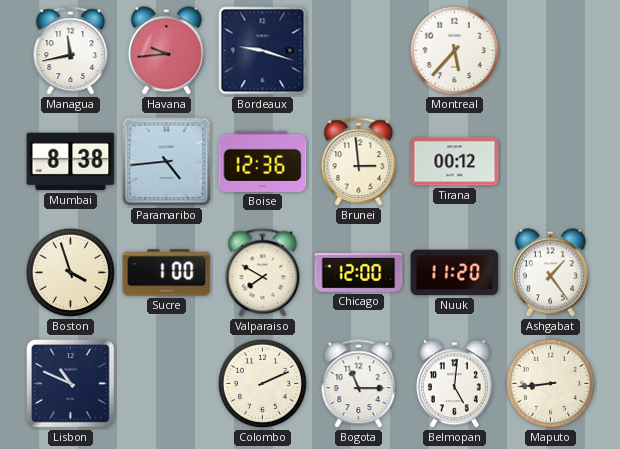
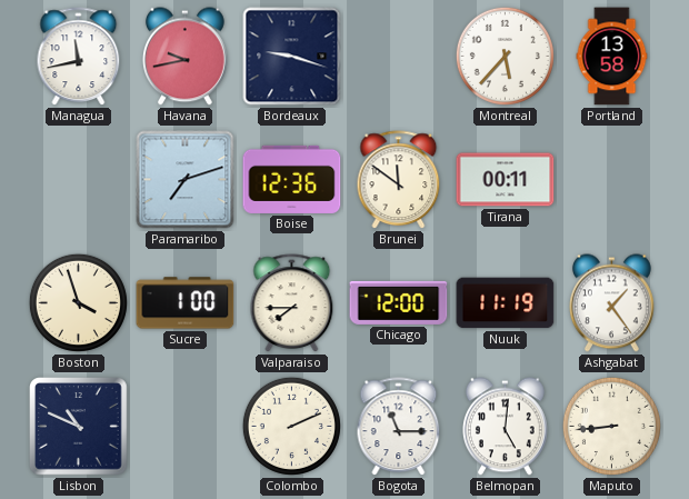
Havana: 9:44 -> 9:43 (186, 57)
Portland: none -> 13:58 (612, 57)
Mumbai: 8:38 -> none (71, 162)
Paramaribo: 4:44 -> 7:12 (186, 180)
Brunei: 2:59 -> 11:51 (399, 180)
Tirana: 00:12 -> 00:11 (506, 180)
Valparaiso: 7:50 -> 7:45 (292, 303)
Nuuk: 11:20 -> 11:19 (506, 303)
